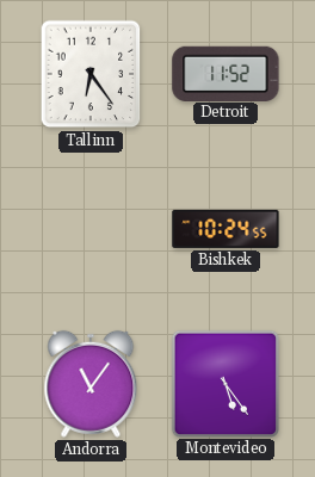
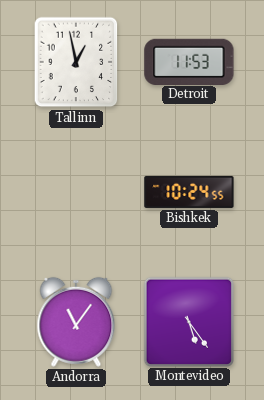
Tallinn: 6:24 -> 12:58 (76, 62)
Detroit: 11:52 -> 11:53 (189, 61)
